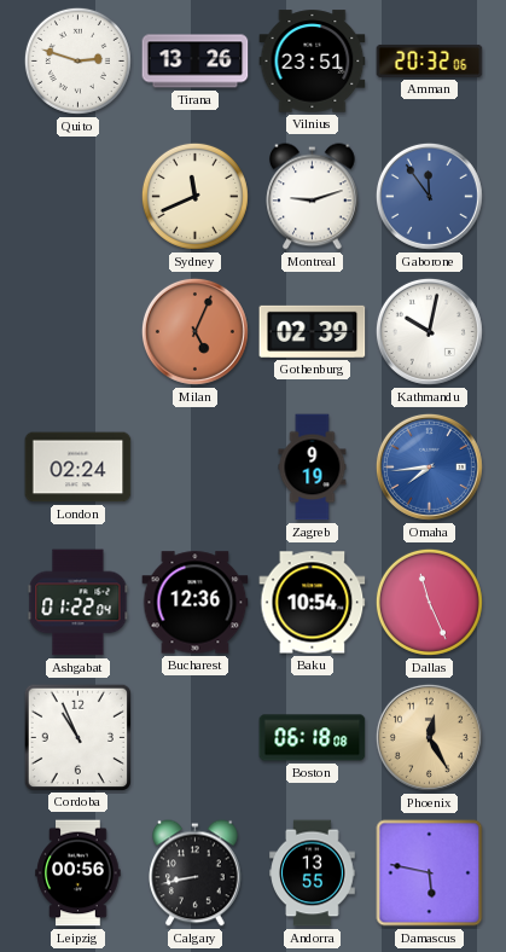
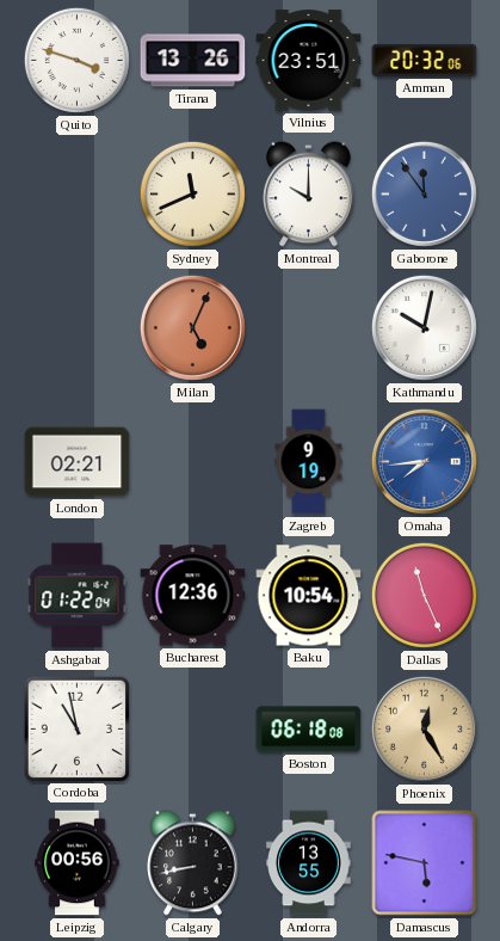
Quito: 2:48 -> 3:48 (76, 60)
Montreal: 9:12 -> 10:00 (309, 195)
Gothenburg: 02:39 -> none (313, 331)
London: 02:24 -> 02:21 (78, 462)
Cordoba: 10:56 -> 10:58 (76, 728)
